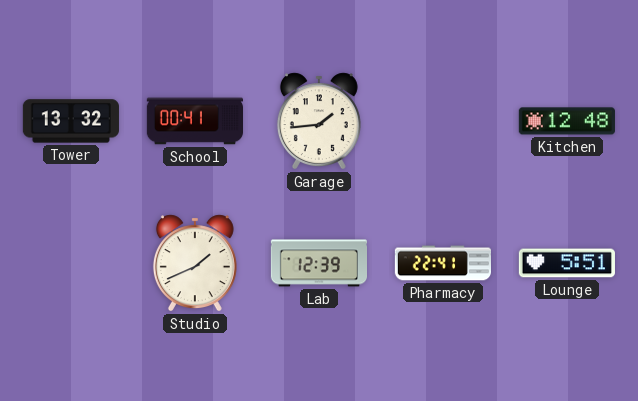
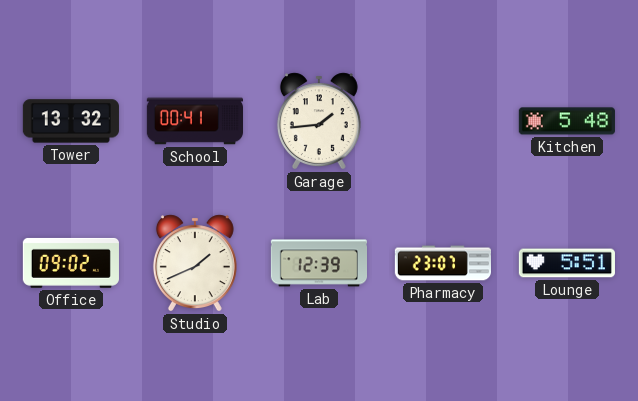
Kitchen: 12:48 -> 5:48 (567, 121)
Office: none -> 09:02 (71, 263)
Pharmacy: 22:41 -> 23:07 (442, 263)
